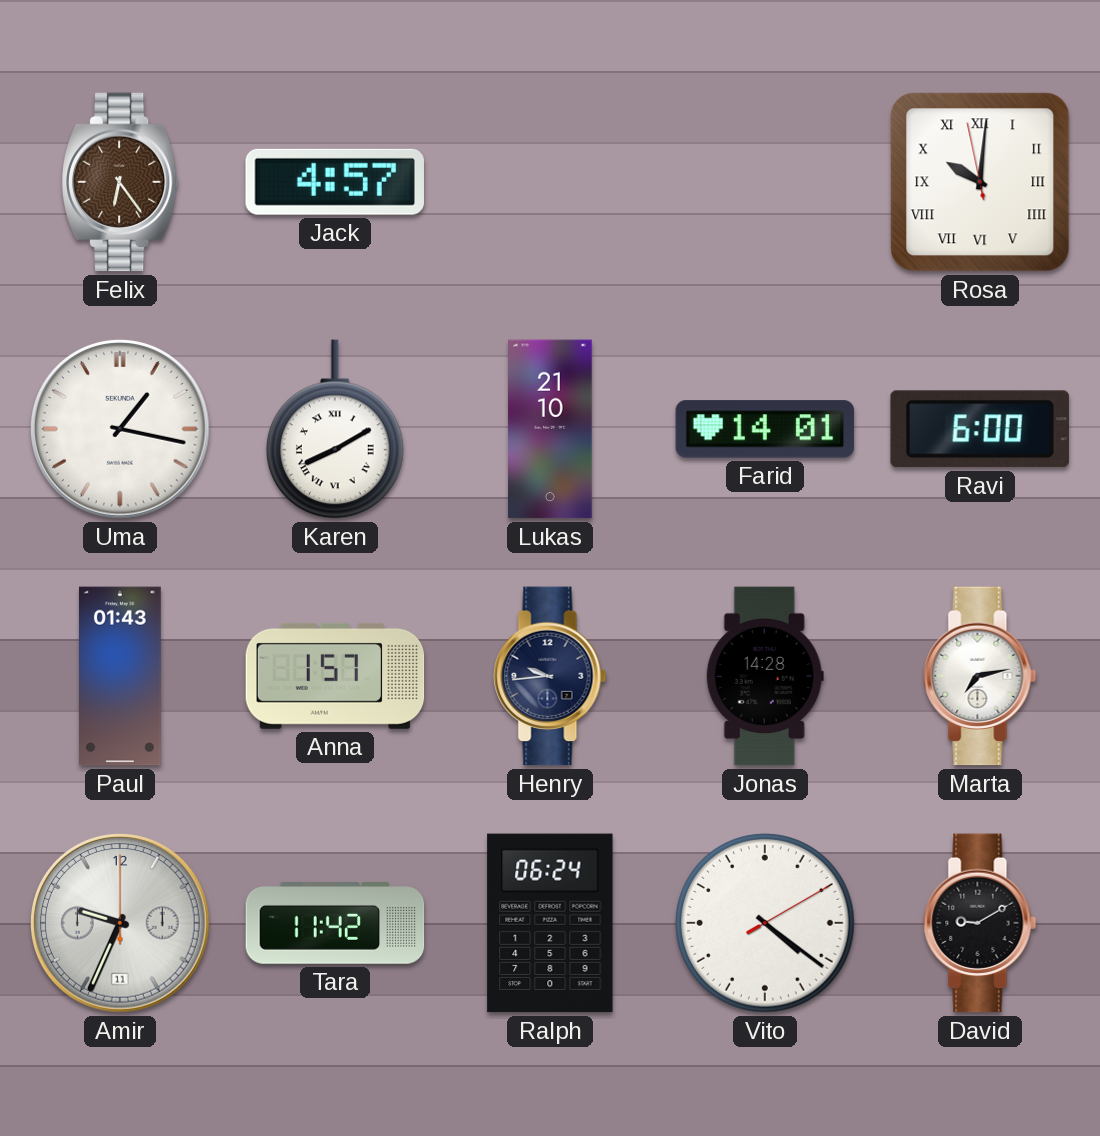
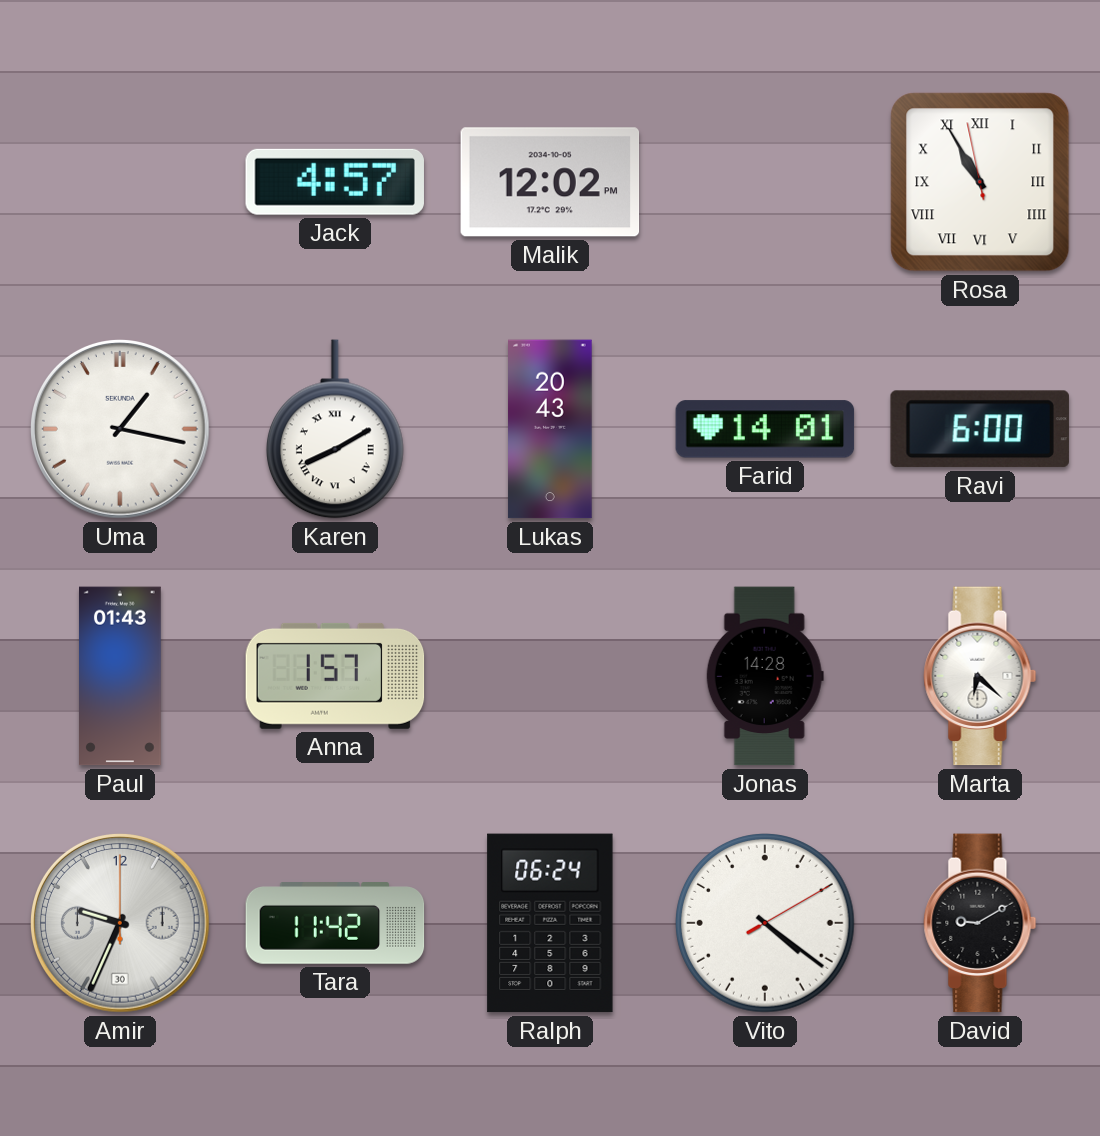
Felix: 6:24 -> none (120, 182)
Malik: none -> 12:02 (550, 182)
Rosa: 10:00 -> 10:54 (980, 182)
Lukas: 21:10 -> 20:43 (550, 429)
Henry: 9:44 -> none (550, 676)
Marta: 7:13 -> 6:22 (980, 676)
Amir date: 11 -> 30 (121, 924)
